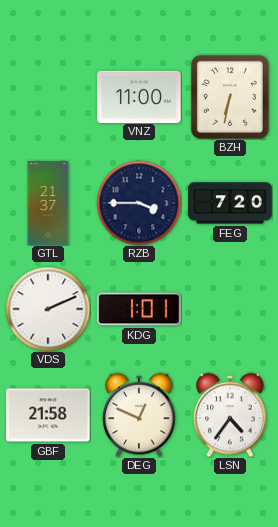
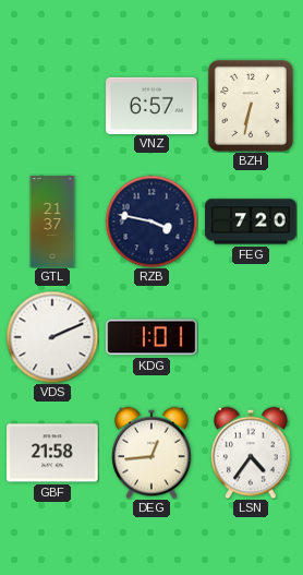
VNZ: 11:00 -> 6:57 (152, 105)
RZB: 3:45 -> 3:47 (152, 221)
DEG: 12:49 -> 12:44 (152, 453)
